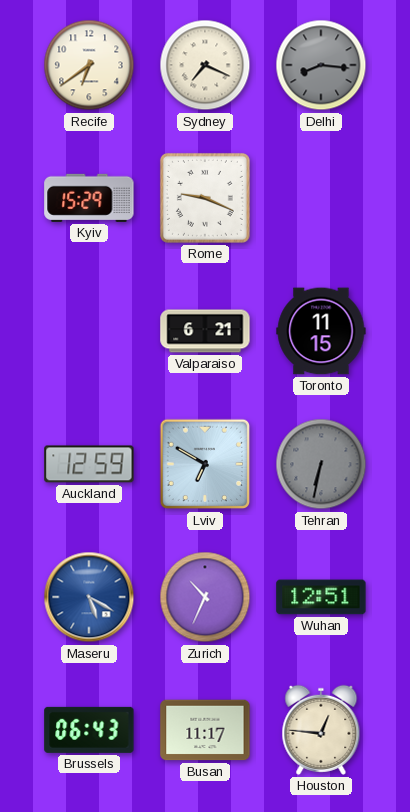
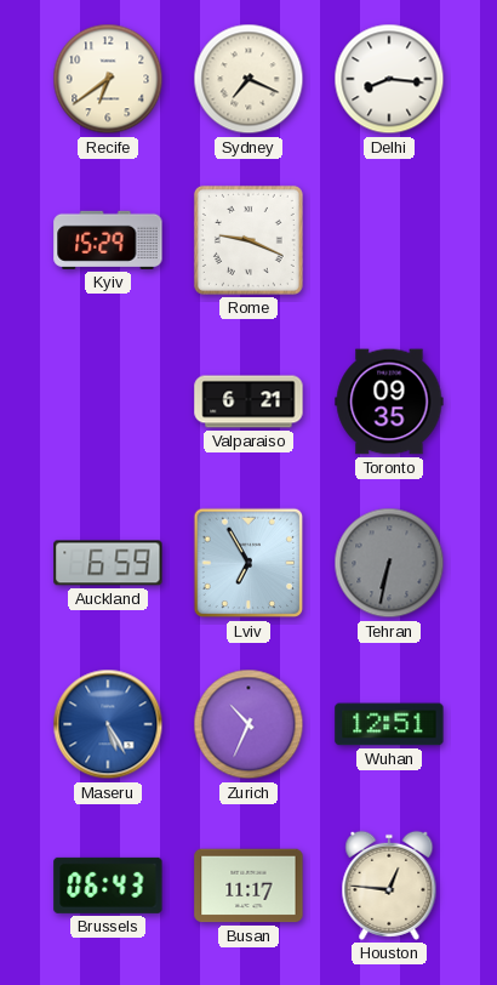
Delhi dial: grey -> white (389, 79)
Toronto: 11:15 -> 09:35 (389, 402)
Auckland: 12:59 -> 6:59 (108, 563)
Lviv: 6:50 -> 6:55 (248, 563)
Maseru: 5:20 -> 5:25 (108, 724)
